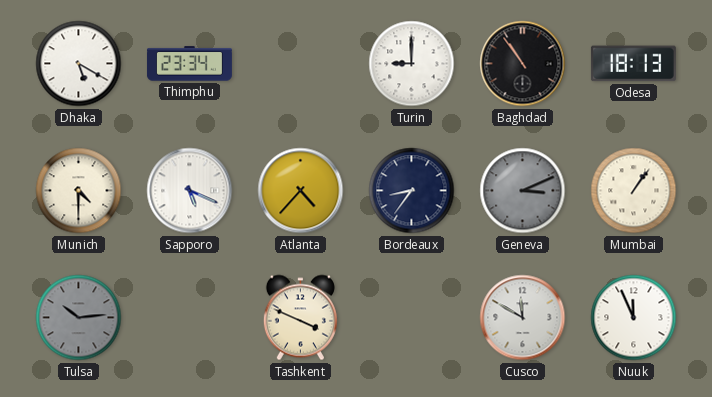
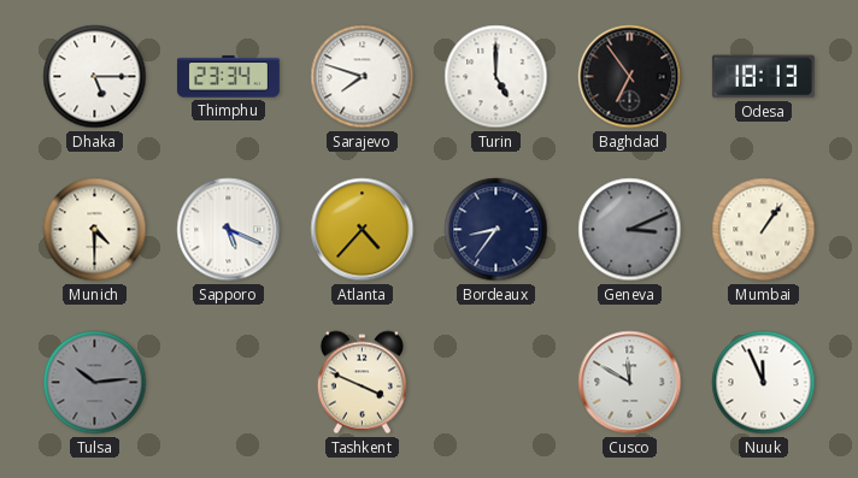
Dhaka: 5:20 -> 5:15 (95, 77)
Sarajevo: none -> 7:48 (363, 77)
Turin: 9:00 -> 5:00 (496, 77)
Baghdad: 10:54 -> 6:54 (630, 77)
